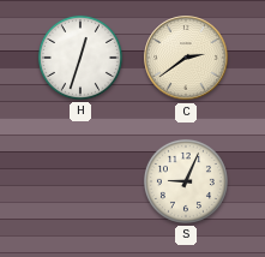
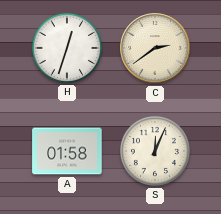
A: none -> 01:58 (67, 151)
S: 9:04 -> 12:04 (155, 151)
